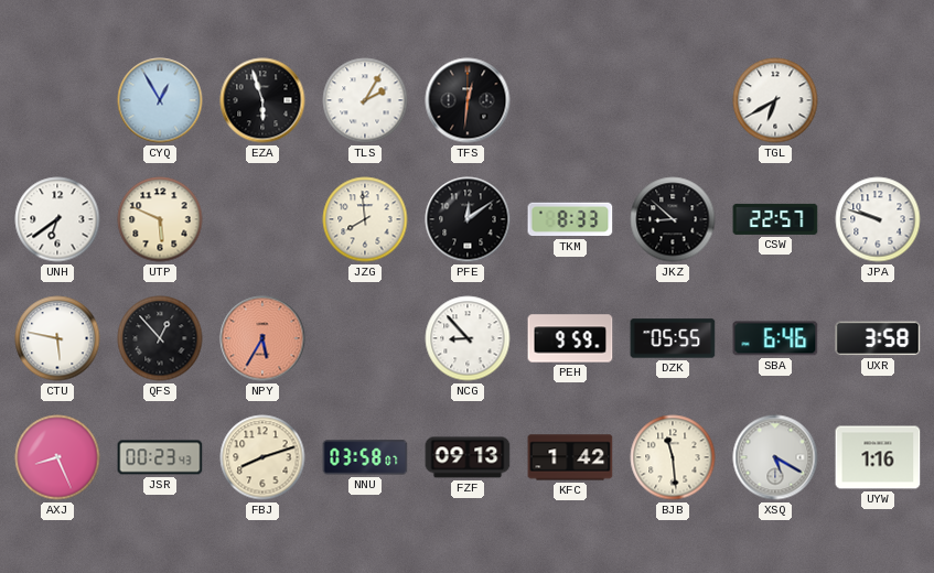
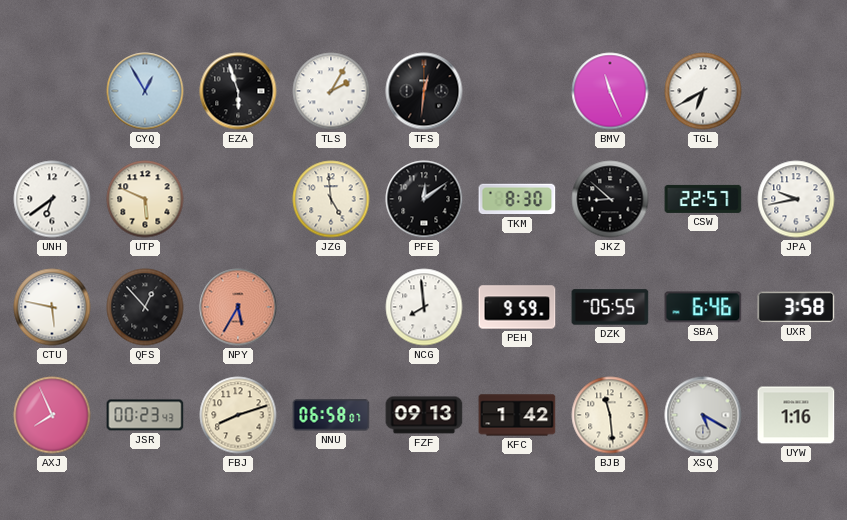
BMV: none -> 11:26 (610, 91)
JZG: 7:59 -> 4:59 (331, 199)
TKM: 8:33 -> 8:30 (517, 199)
JPA: 9:48 -> 9:43 (796, 199)
NCG: 8:53 -> 7:59 (424, 307)
AXJ: 8:26 -> 7:56 (52, 415)
NNU: 03:58 -> 06:58 (331, 415)
